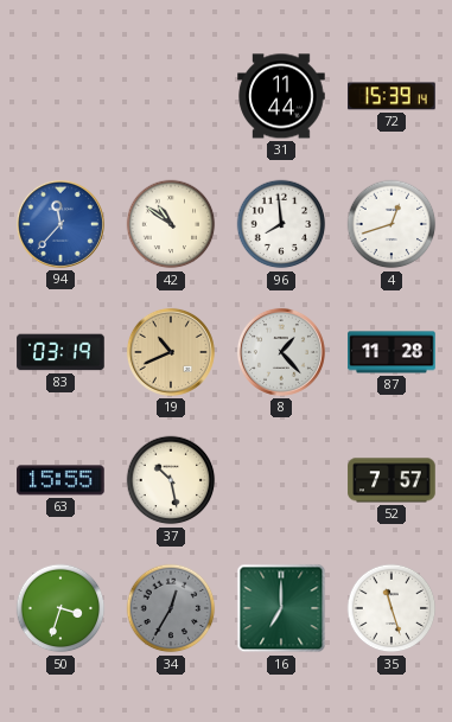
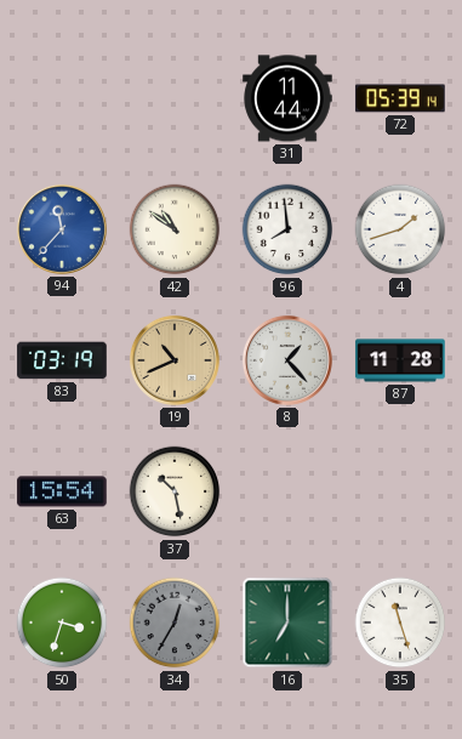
72: 15:39 -> 05:39 (400, 98)
4: 12:42 -> 1:42 (400, 229)
63: 15:55 -> 15:54 (62, 491)
52: 7:57 -> none (391, 480)
